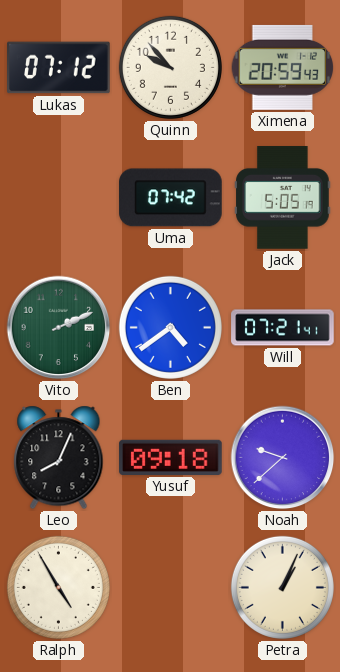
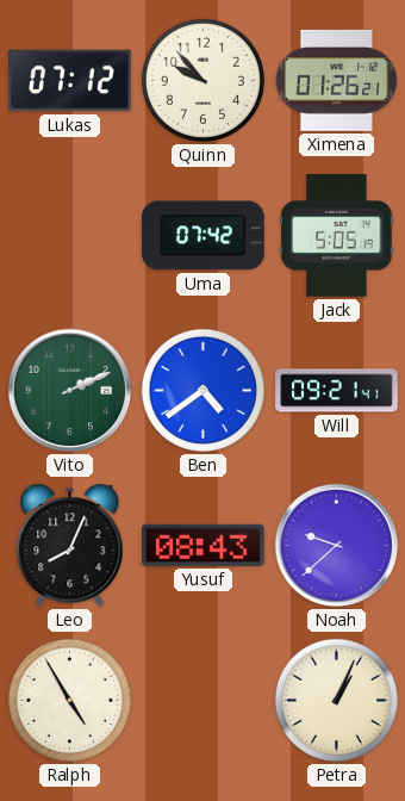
Ximena: 20:59 -> 01:26 (337, 80)
Will: 07:21 -> 09:21 (337, 391)
Yusuf: 09:18 -> 08:43 (204, 545)
